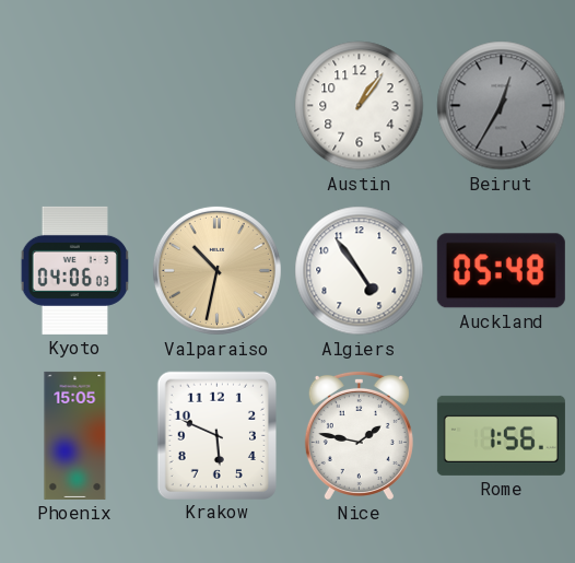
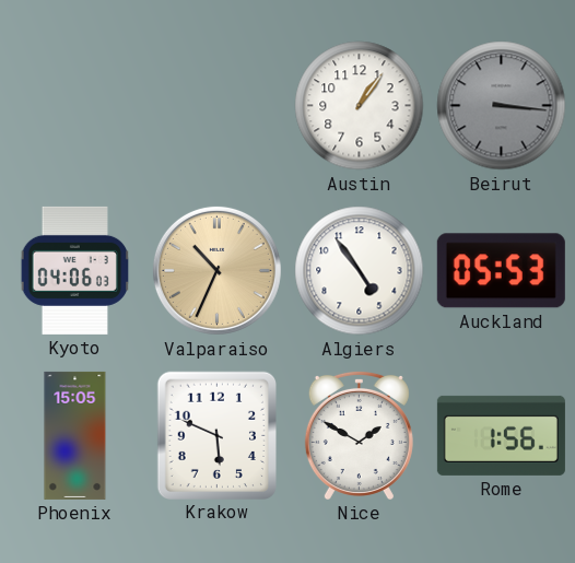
Beirut: 12:35 -> 3:16 (502, 106)
Valparaiso: 10:32 -> 10:34 (216, 270)
Auckland: 05:48 -> 05:53 (501, 271)
Nice: 1:47 -> 1:50 (359, 435)
